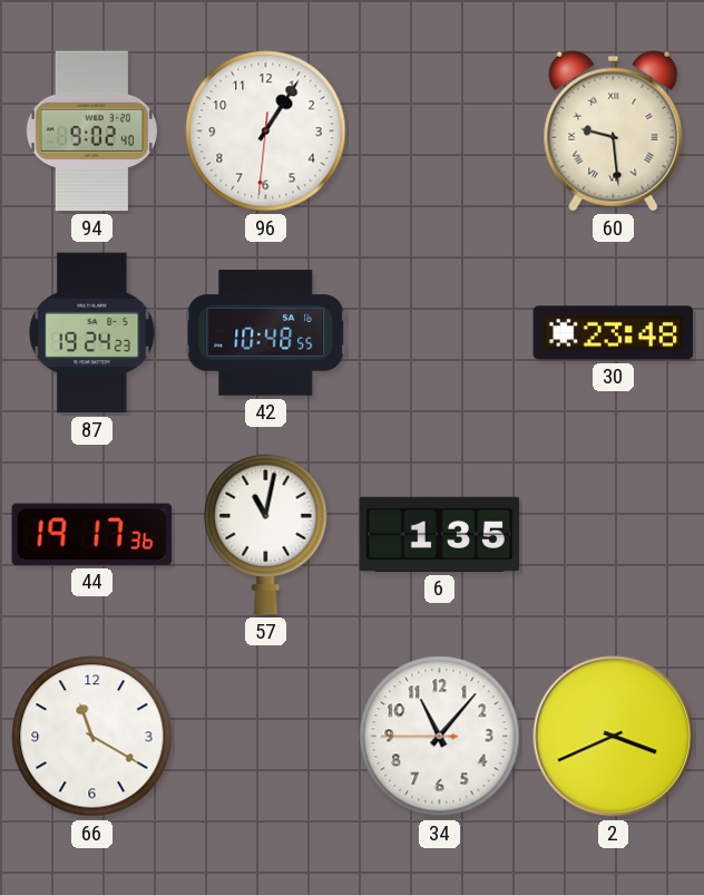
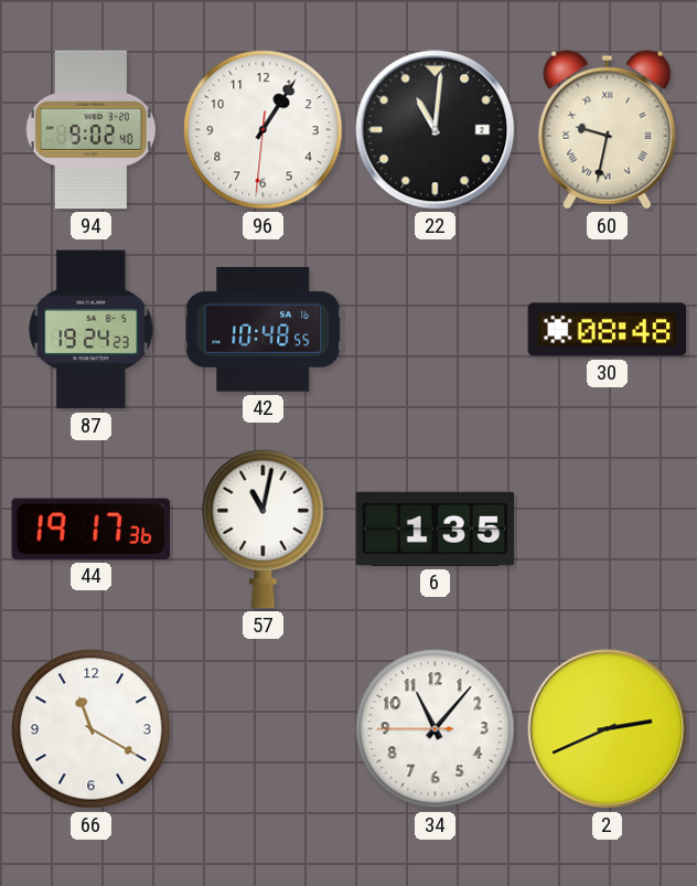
22: none -> 11:01 (436, 130)
60: 9:29 -> 9:32 (608, 129)
30: 23:48 -> 08:48 (608, 330)
2: 3:41 -> 2:41 (608, 729)
